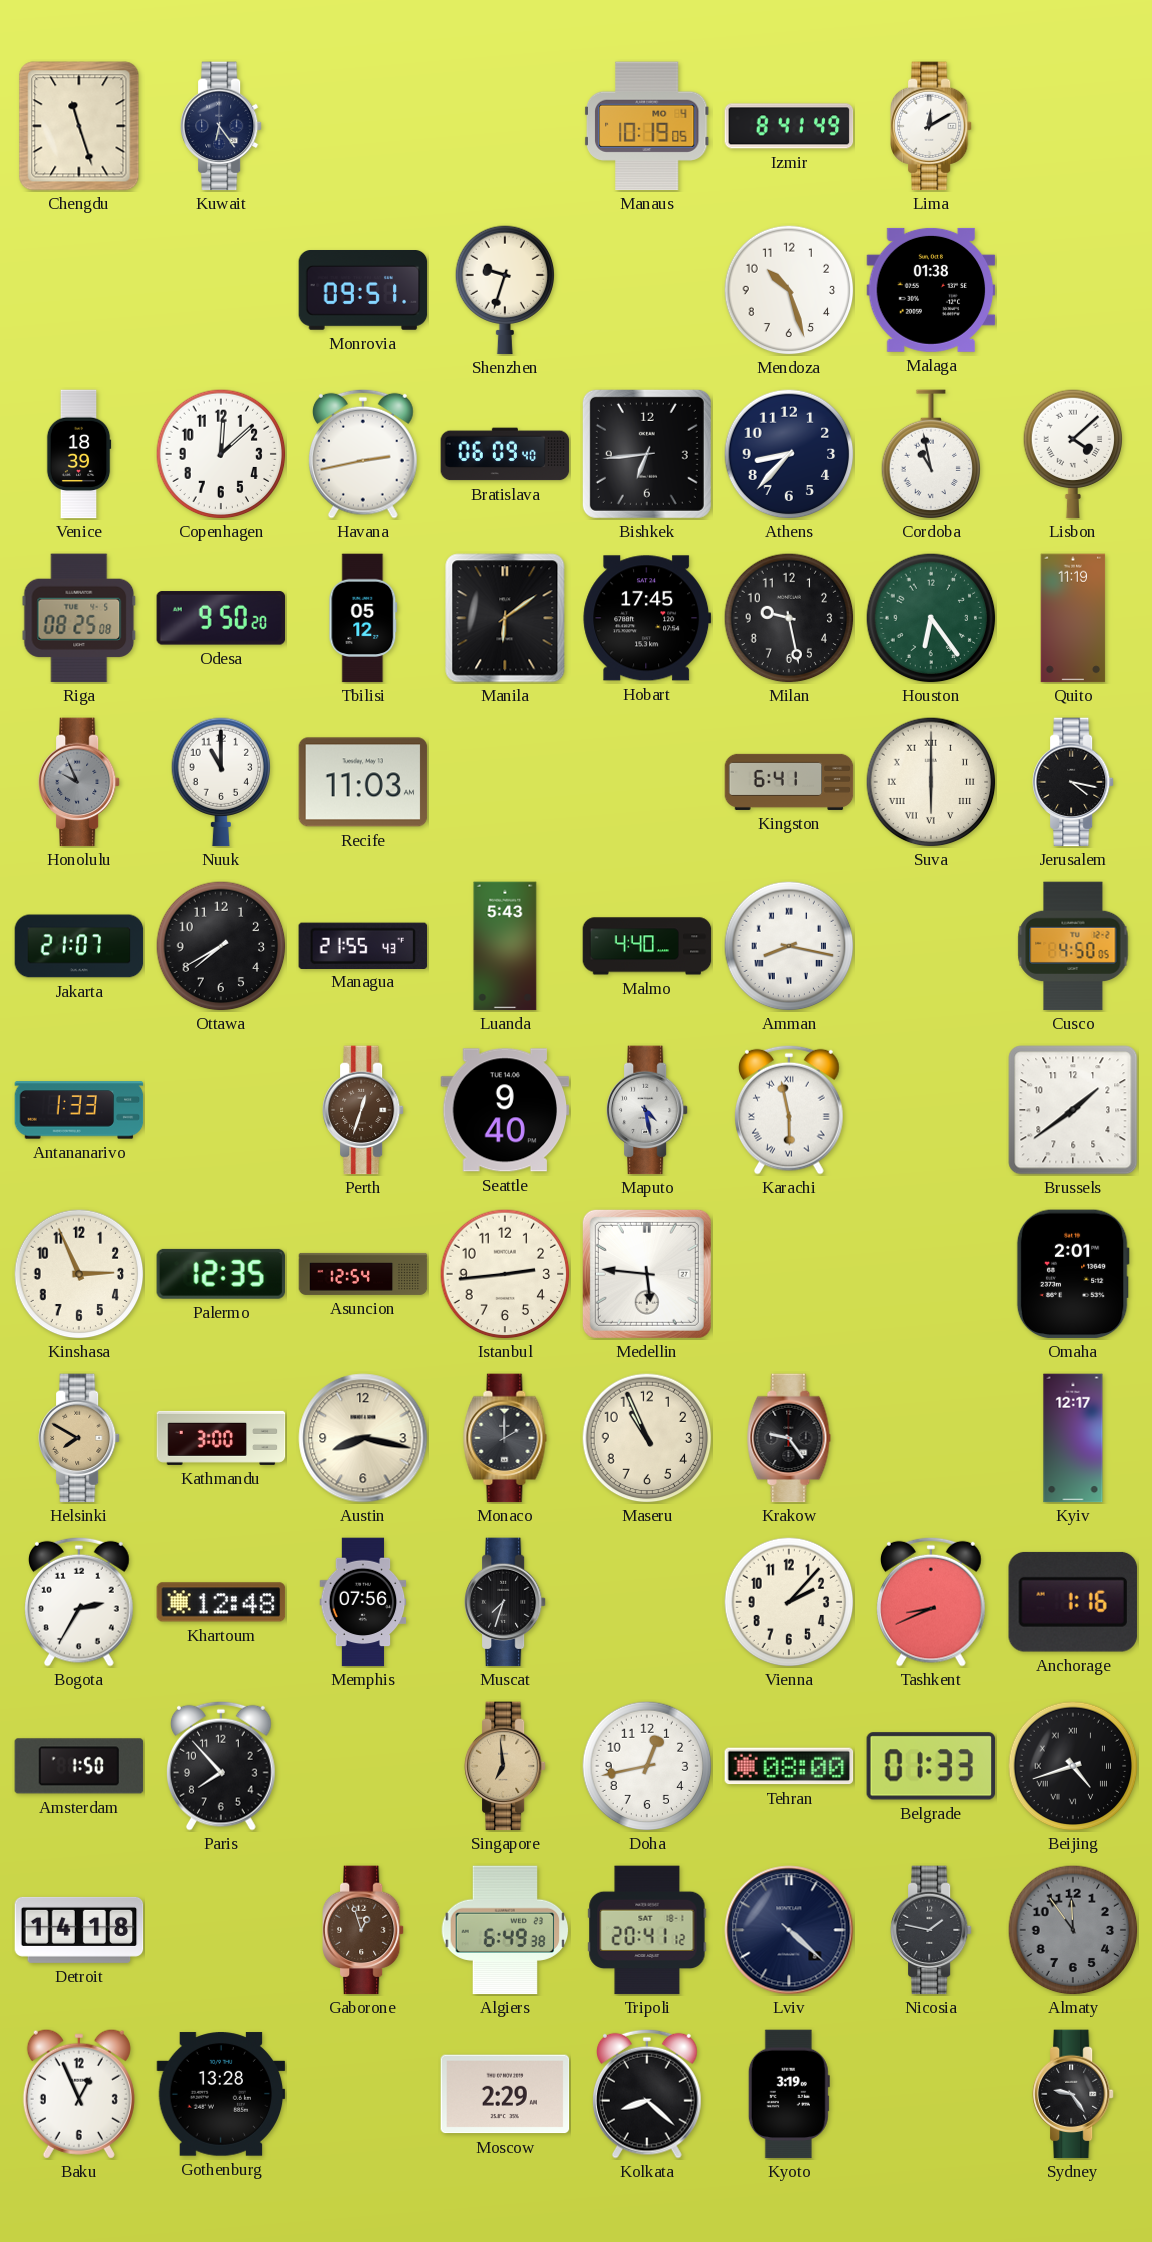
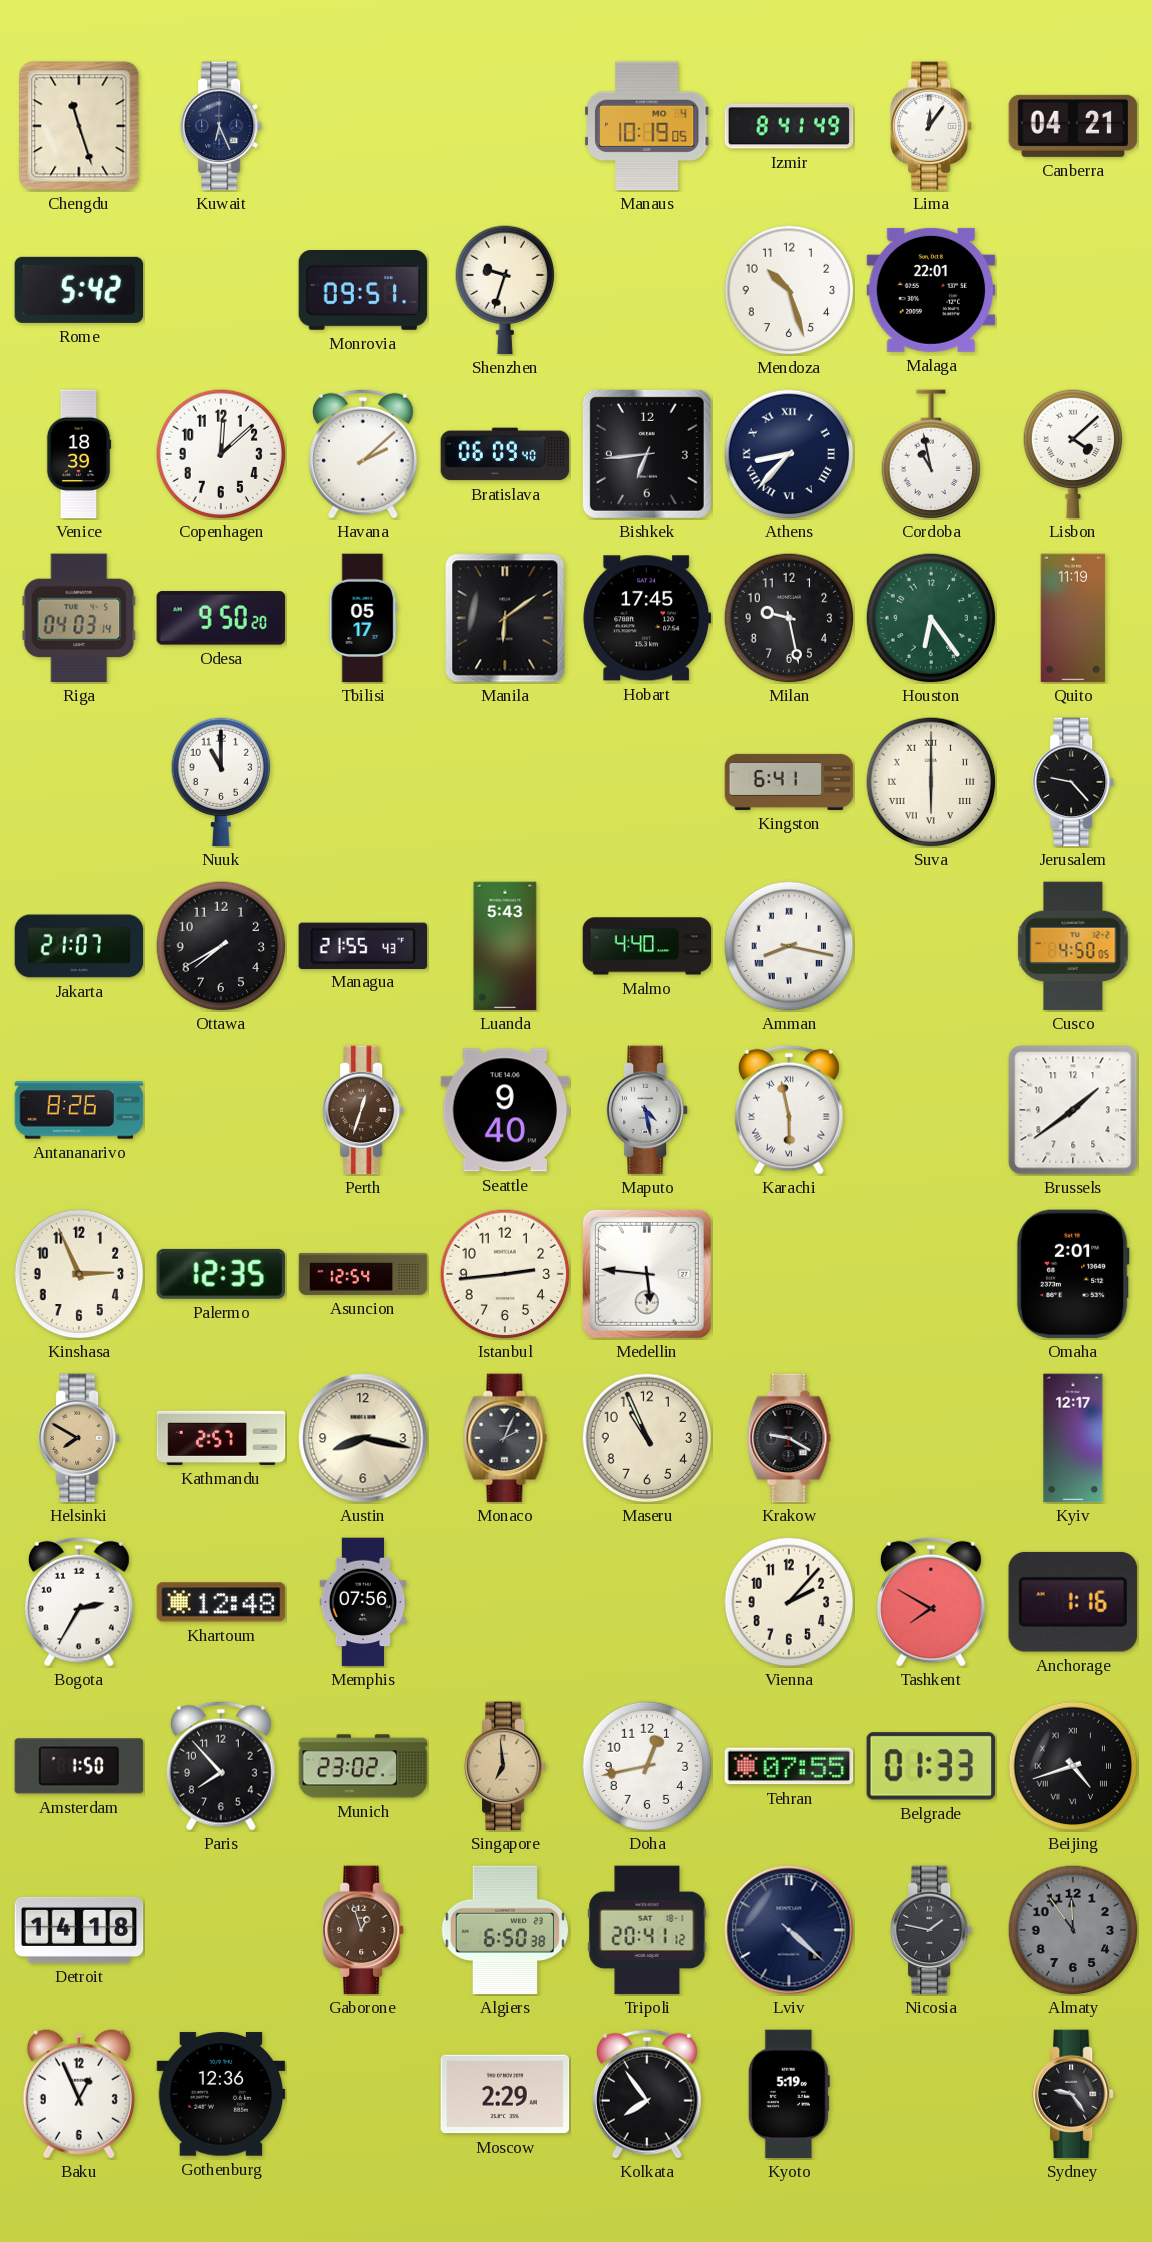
Kuwait: 6:24 -> 6:26 (222, 126)
Lima: 12:10 -> 12:06 (932, 126)
Canberra: none -> 04:21 (1073, 126)
Rome: none -> 5:42 (79, 290)
Malaga: 01:38 -> 22:01 (931, 290)
Havana: 2:43 -> 2:08 (364, 454)
Athens numerals: Arabic -> Roman (789, 454)
Riga: 08:25 -> 04:03 (79, 618)
Tbilisi: 05:12 -> 05:17 (363, 618)
Honolulu: 9:56 -> none (80, 782)
Recife: 11:03 -> none (363, 782)
Jerusalem: 4:17 -> 9:23 (1074, 782)
Antananarivo: 1:33 -> 8:26 (79, 1110)
Kathmandu: 3:00 -> 2:57 (221, 1438)
Monaco: 2:00 -> 2:04 (505, 1438)
Krakow: 9:24 -> 9:20 (789, 1438)
Muscat: 7:33 -> none (506, 1602)
Tashkent: 8:41 -> 7:50 (932, 1602)
Munich: none -> 23:02 (363, 1766)
Tehran: 08:00 -> 07:55 (789, 1766)
Algiers: 6:49 -> 6:50 (505, 1930)
Gothenburg: 13:28 -> 12:36 (221, 2094)
Kolkata: 8:22 -> 7:54 (648, 2094)
Kyoto: 3:19 -> 5:19 (789, 2094)
